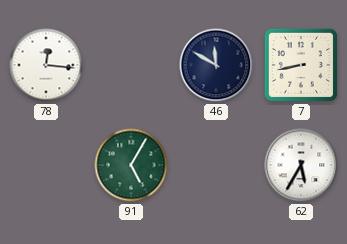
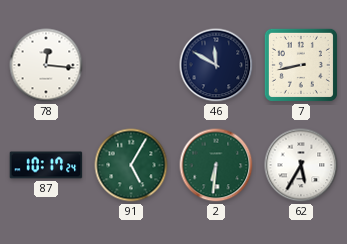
87: none -> 10:17 (46, 165)
2: none -> 6:31 (216, 165)
